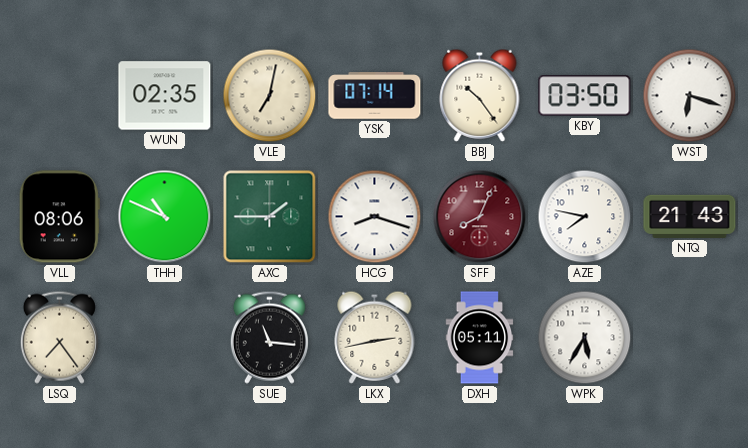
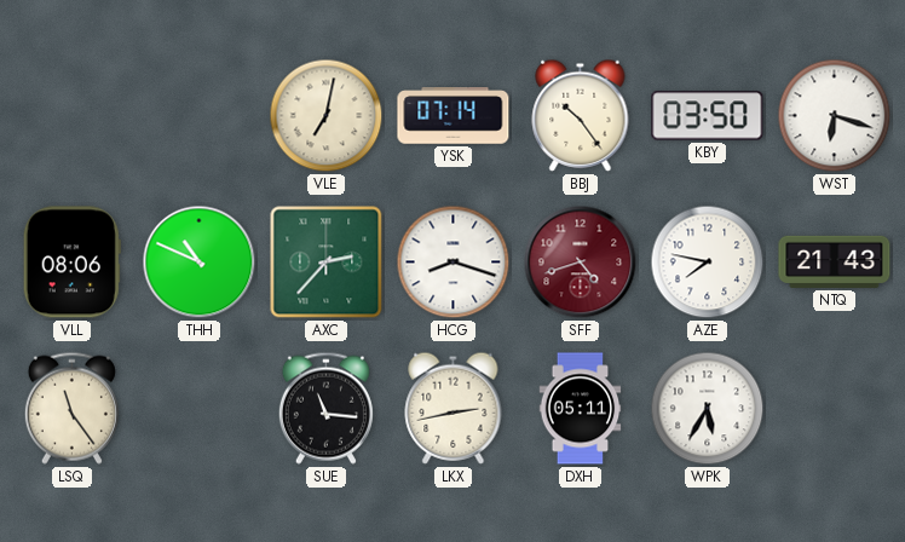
WUN: 02:35 -> none (165, 96)
AXC: 1:45 -> 2:37 (327, 263)
SFF: 8:04 -> 4:42 (581, 263)
LSQ: 7:24 -> 11:24 (71, 408)
